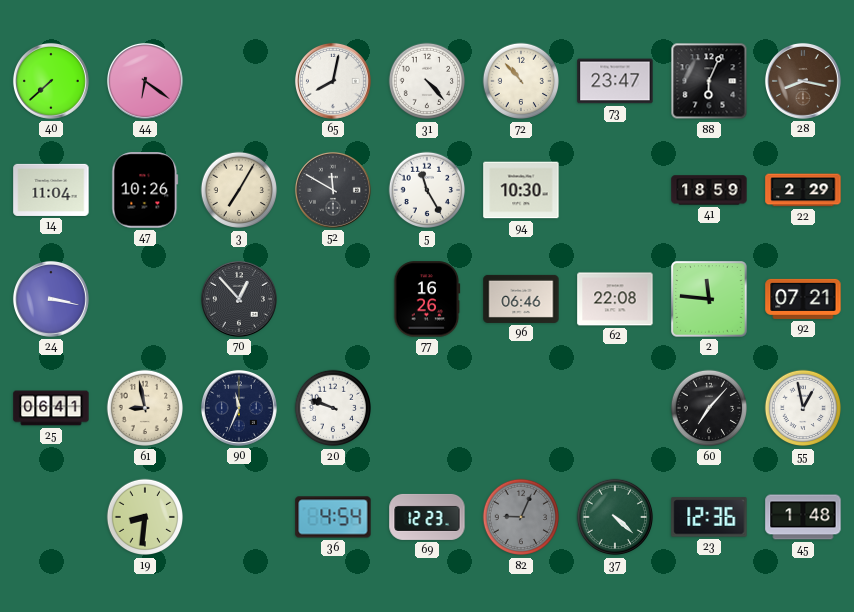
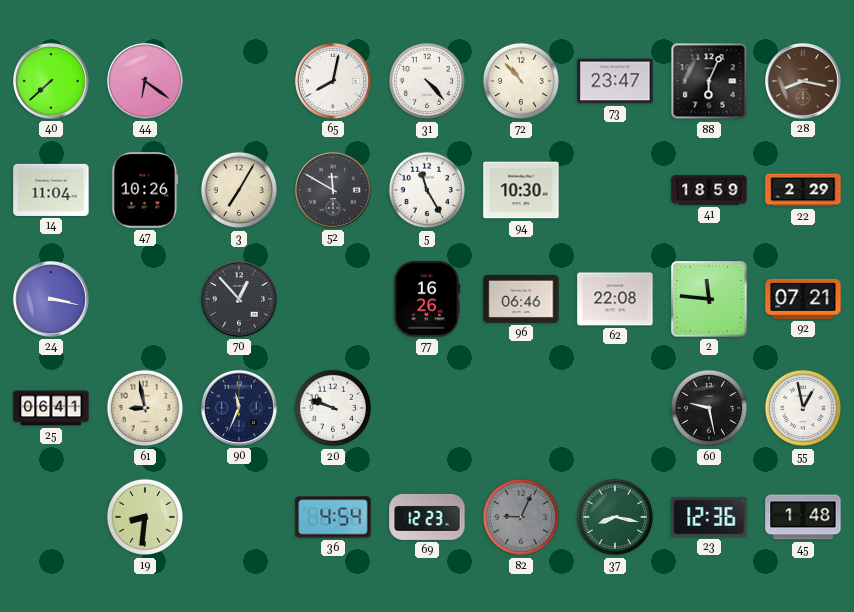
60: 7:07 -> 9:28 (709, 408)
37: 4:22 -> 8:17 (615, 517)
